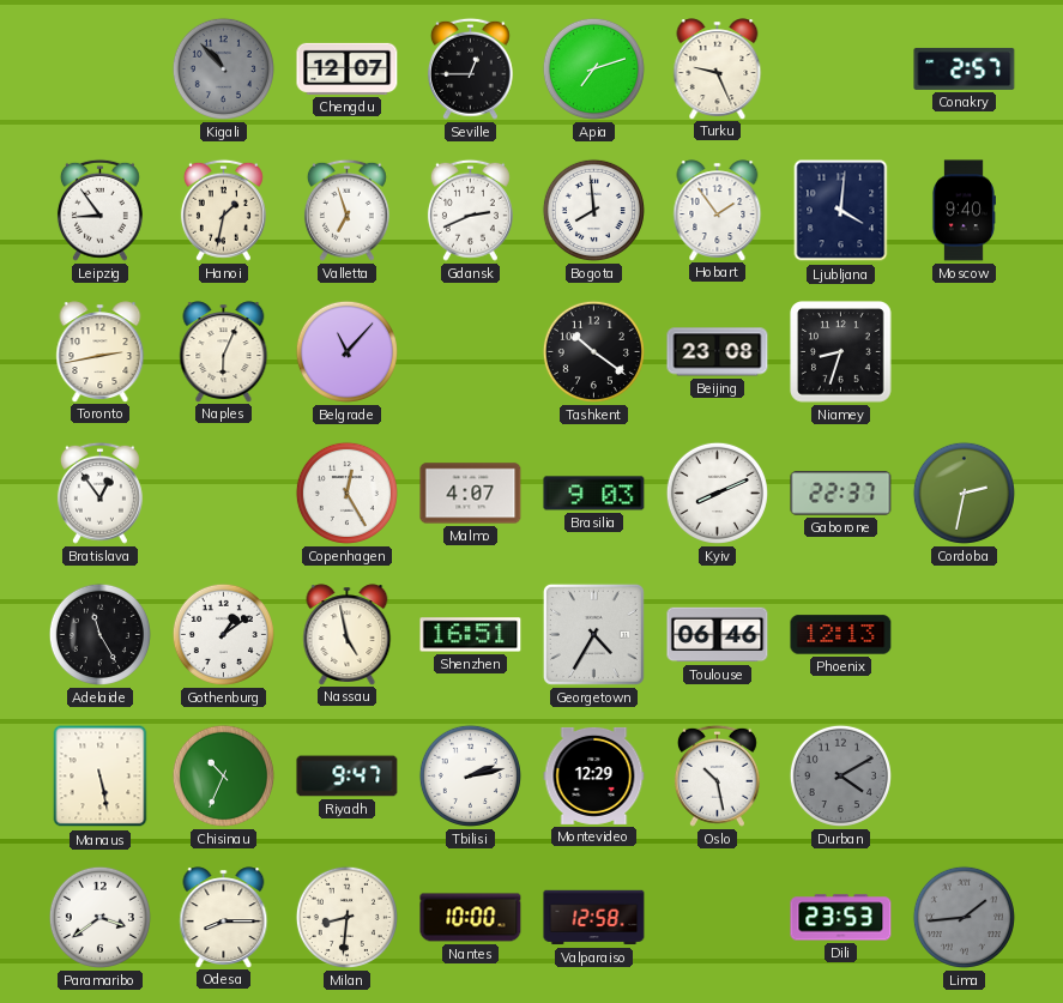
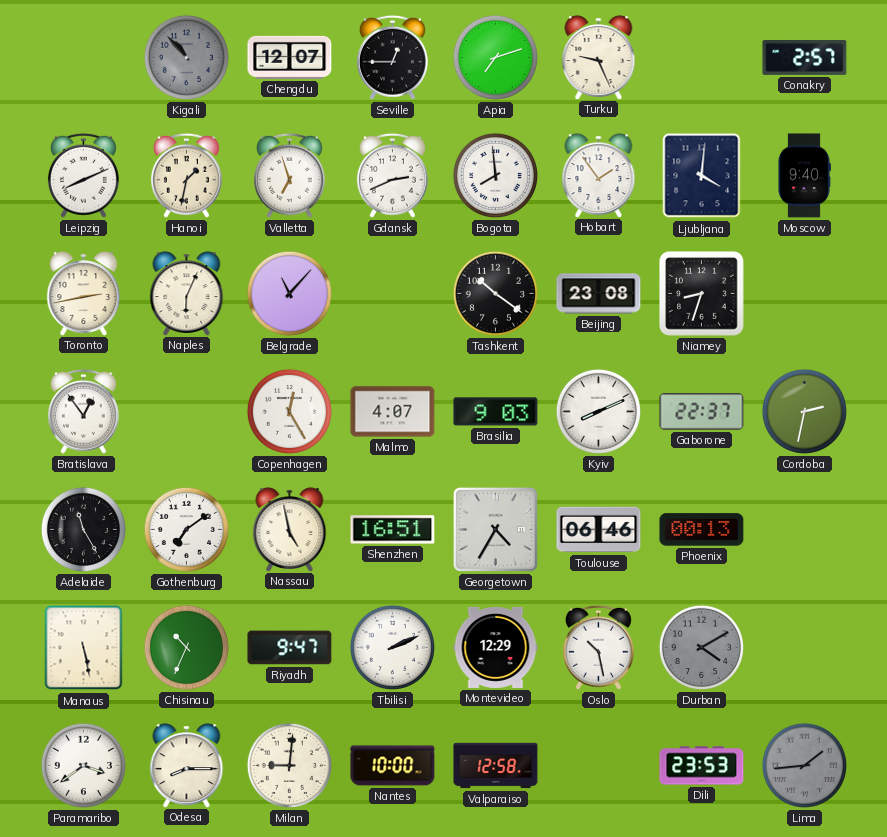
Leipzig: 8:54 -> 8:11 (83, 175)
Gothenburg: 1:09 -> 7:09 (186, 529)
Phoenix: 12:13 -> 00:13 (702, 530)
Tbilisi: 2:13 -> 2:11 (392, 647)
Milan: 8:31 -> 9:01 (289, 765)
